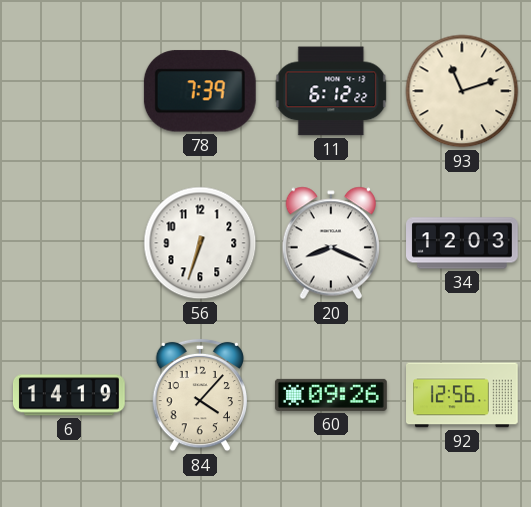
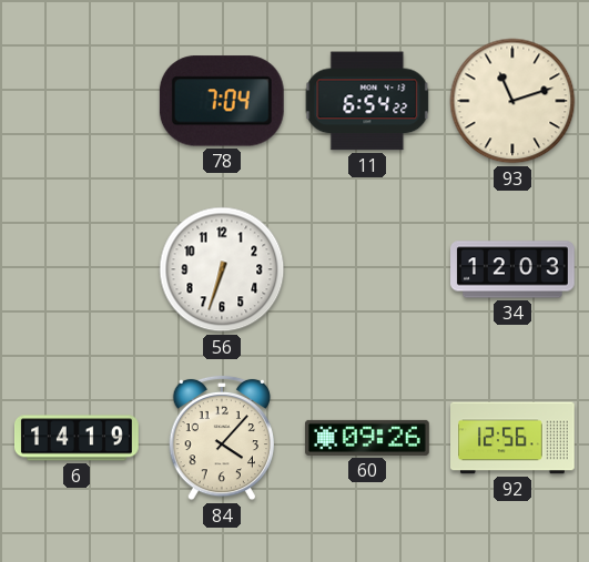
78: 7:39 -> 7:04 (222, 101)
11: 6:12 -> 6:54 (367, 101)
20: 8:19 -> none (330, 243)
